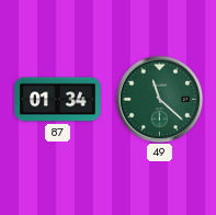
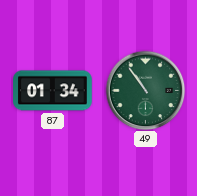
49: 11:22 -> 10:54 (145, 90)
